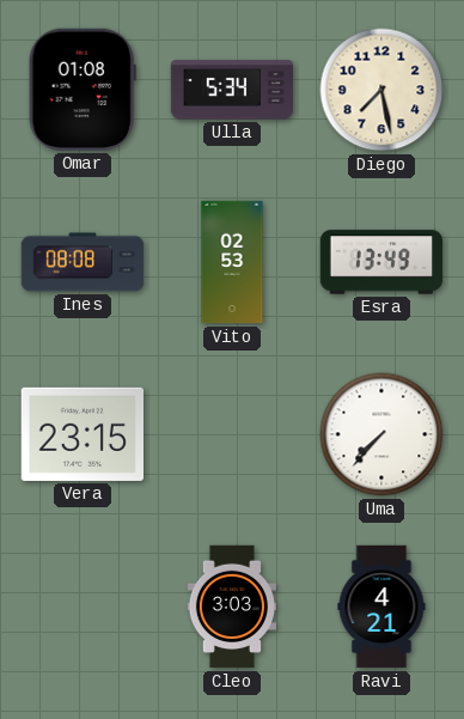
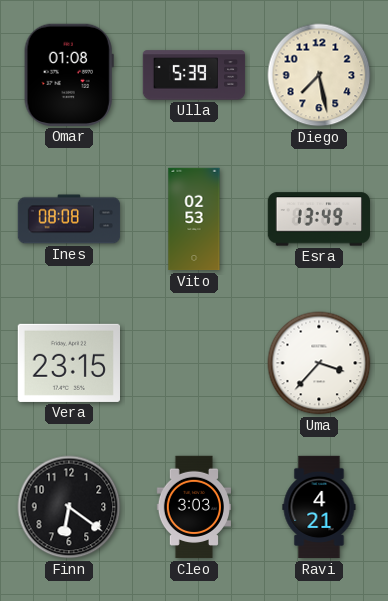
Ulla: 5:34 -> 5:39 (194, 75)
Uma: 7:37 -> 3:37 (319, 363)
Finn: none -> 6:21 (69, 507)
